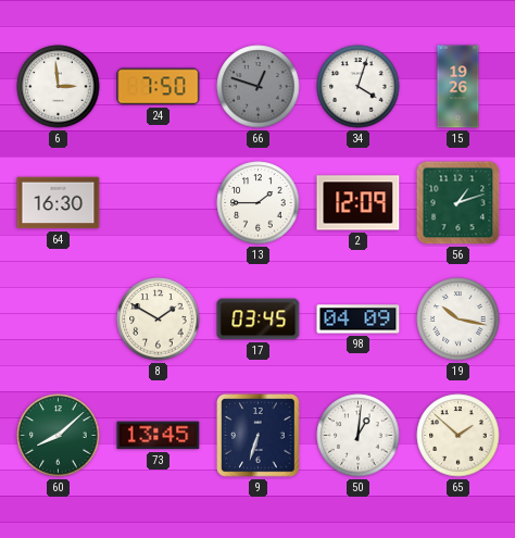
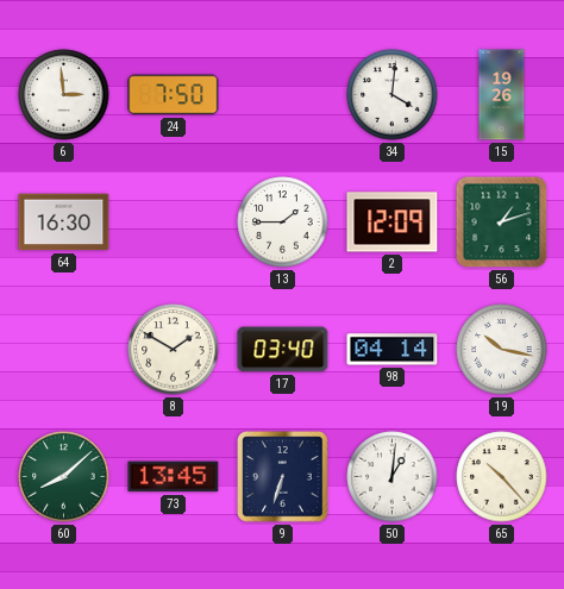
66: 12:48 -> none (259, 87)
34: 4:03 -> 4:01 (393, 95)
17: 03:45 -> 03:40 (283, 350)
98: 04:09 -> 04:14 (393, 350)
65: 1:52 -> 10:23 (502, 477)
